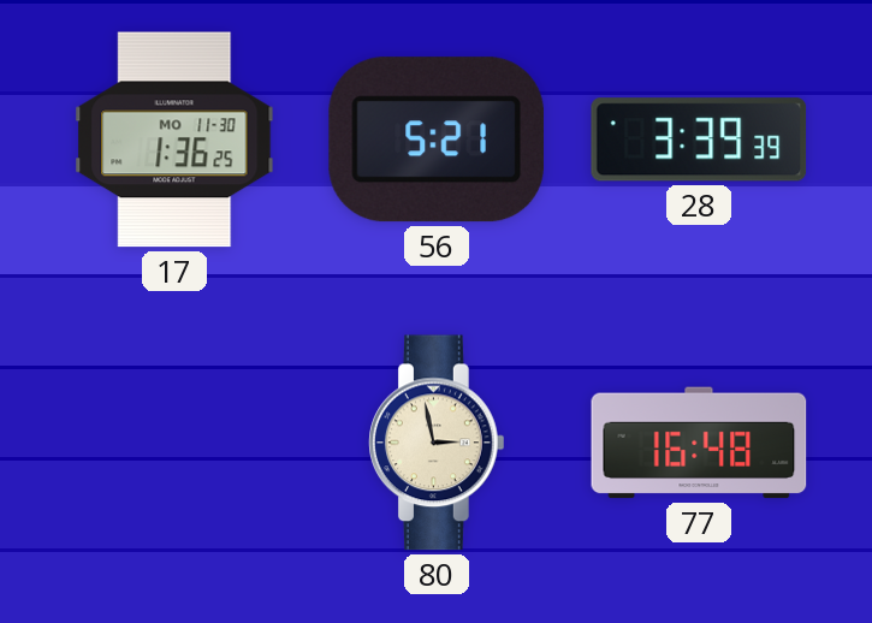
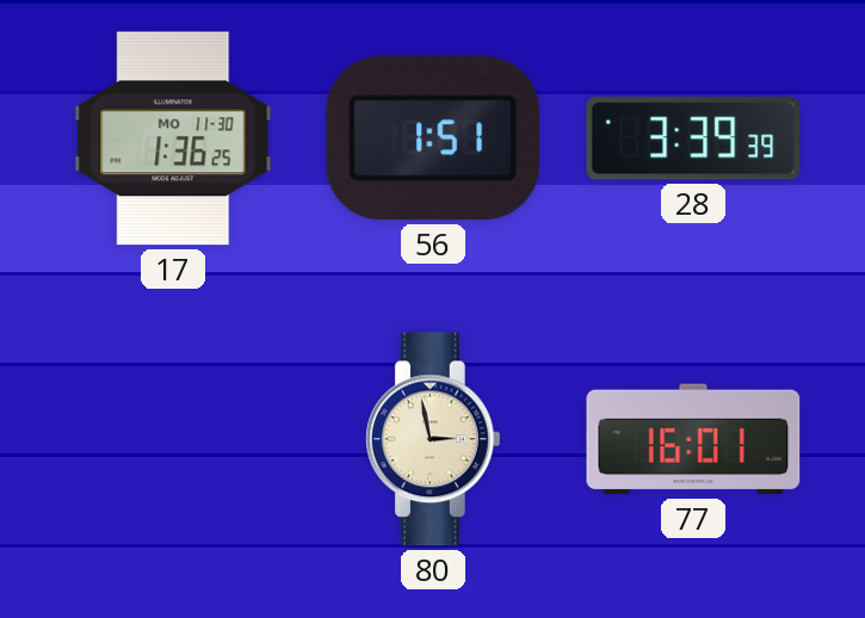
56: 5:21 -> 1:51 (433, 138)
77: 16:48 -> 16:01 (693, 439)
